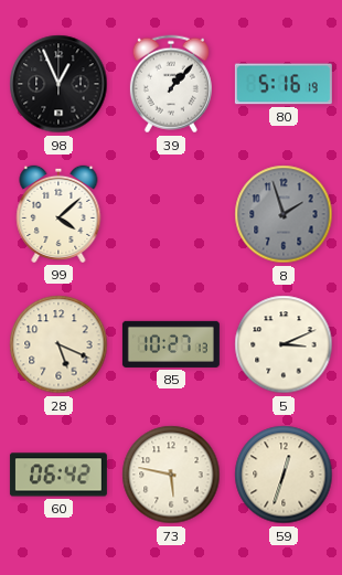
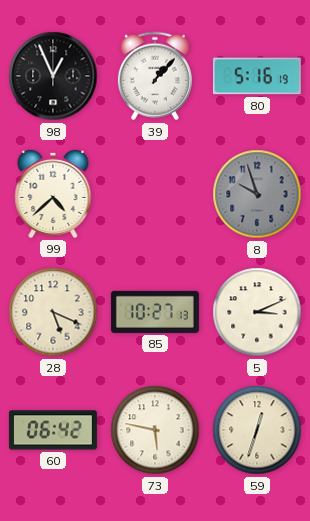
99: 4:08 -> 4:38 (53, 194)
8: 1:57 -> 9:57 (257, 194)
